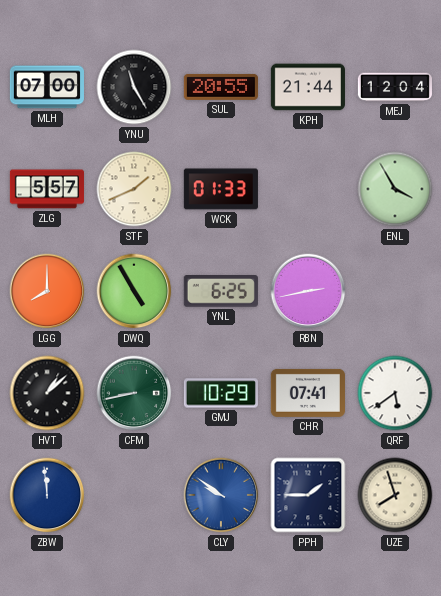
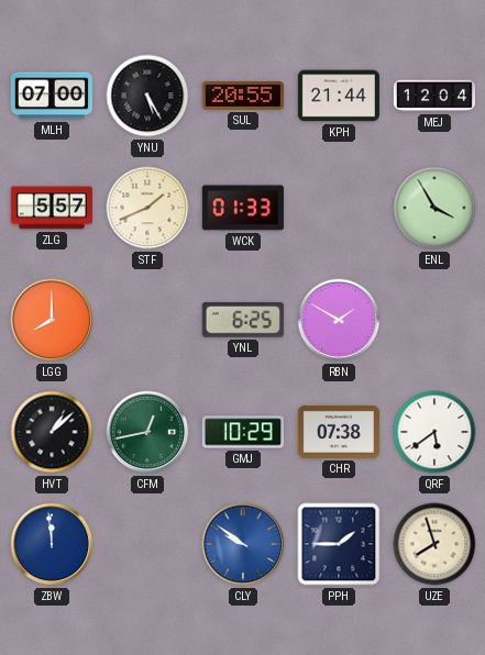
YNU: 11:25 -> 5:25 (147, 96)
DWQ: 4:55 -> none (134, 291)
RBN: 2:43 -> 1:50 (339, 320)
CFM: 8:43 -> 12:43 (147, 432)
CHR: 07:41 -> 07:38 (339, 432)
